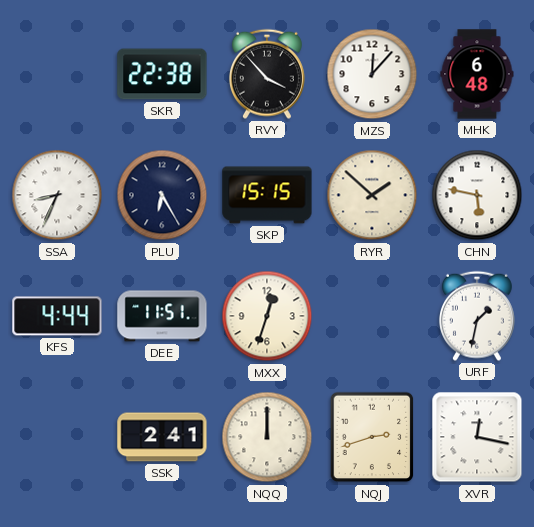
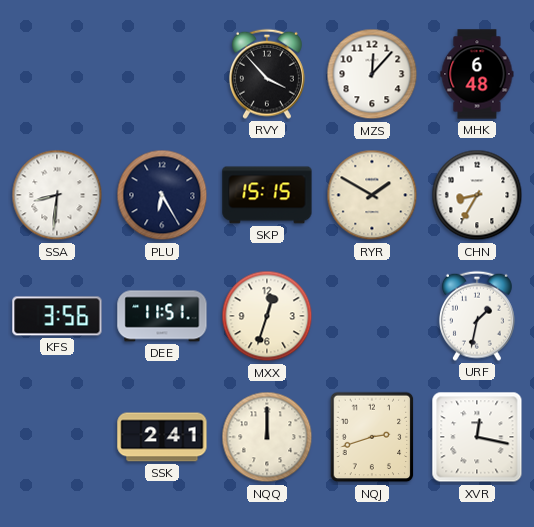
SKR: 22:38 -> none (162, 74)
SSA: 8:34 -> 8:31 (57, 195)
RYR: 1:52 -> 1:50 (372, 195)
CHN: 5:47 -> 8:35 (477, 195)
KFS: 4:44 -> 3:56 (57, 316)
